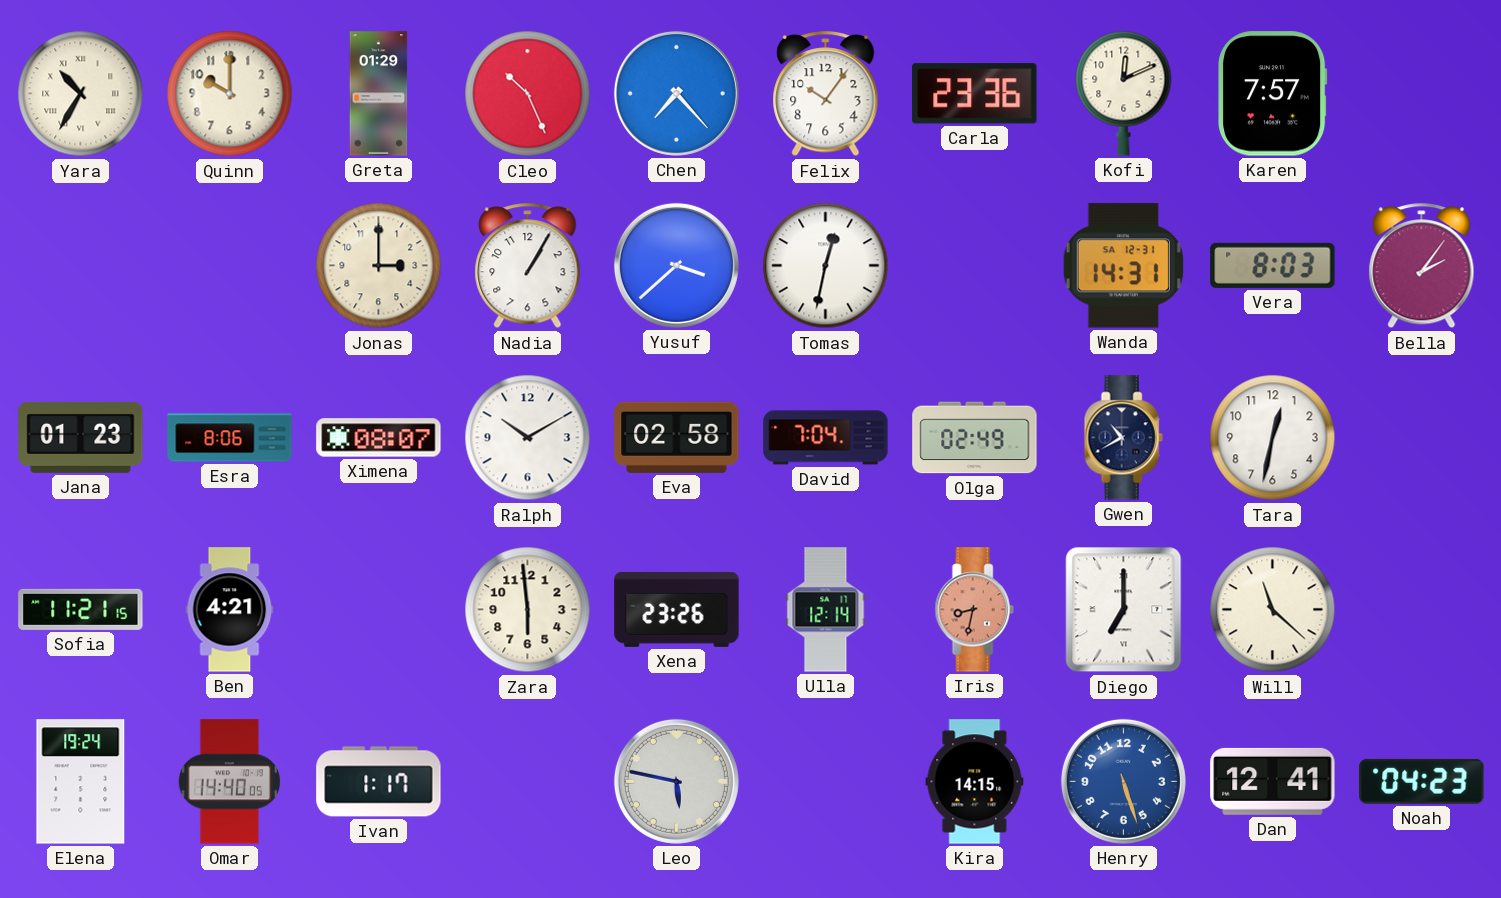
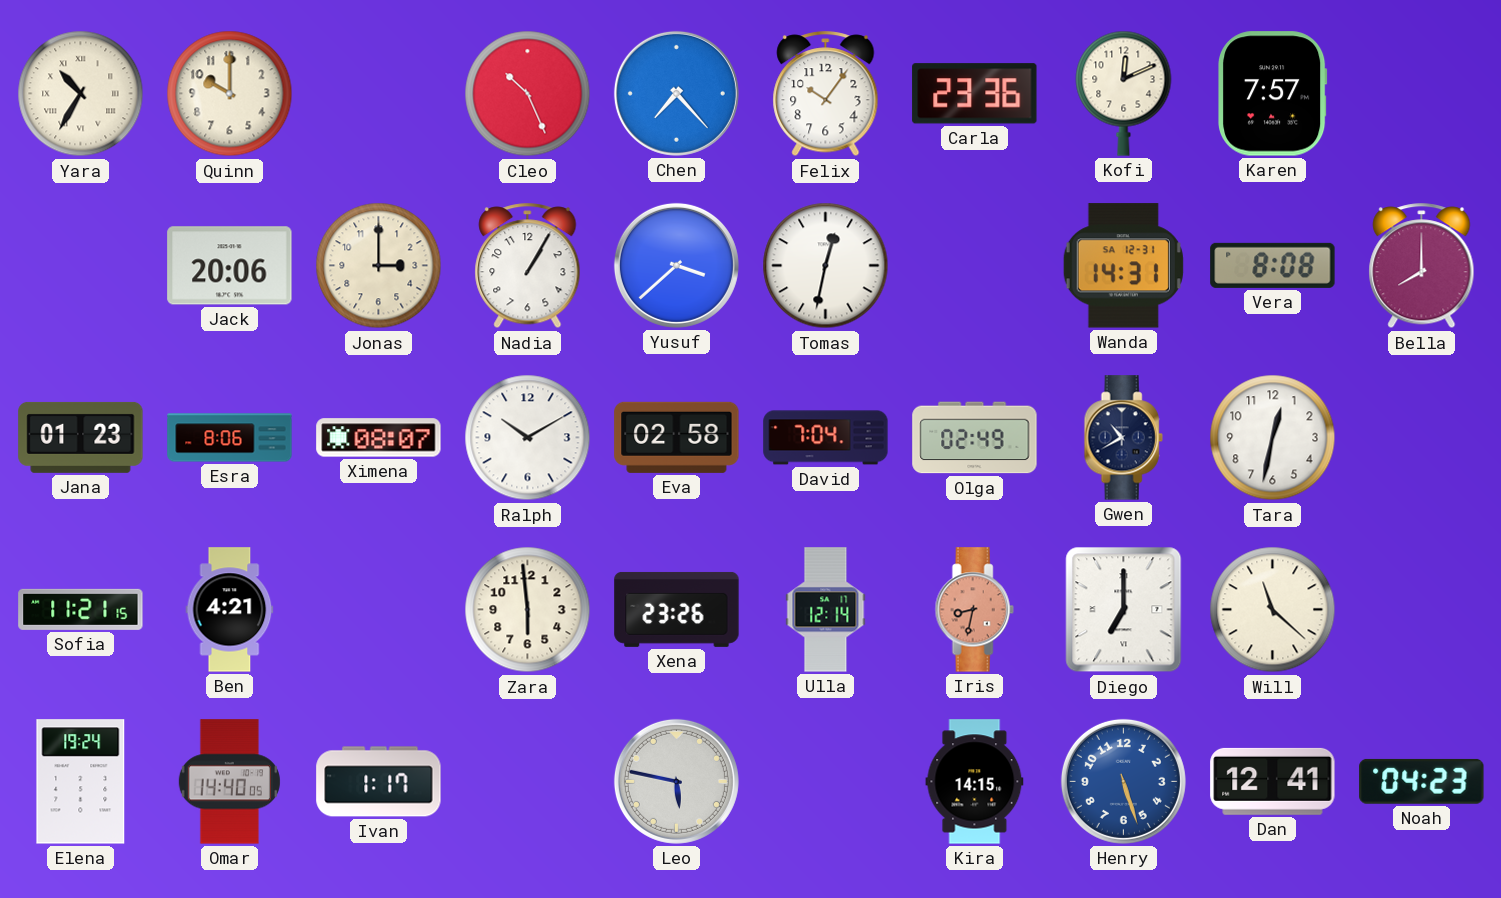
Greta: 01:29 -> none (379, 94)
Jack: none -> 20:06 (230, 266)
Vera: 8:03 -> 8:08 (1273, 265)
Bella: 2:06 -> 8:00 (1422, 266)
